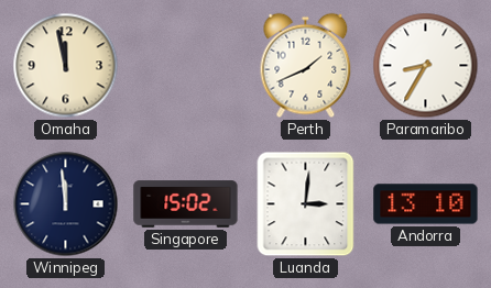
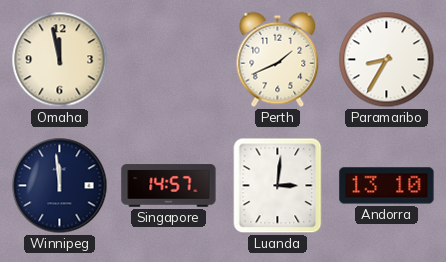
Singapore: 15:02 -> 14:57 (169, 186)
